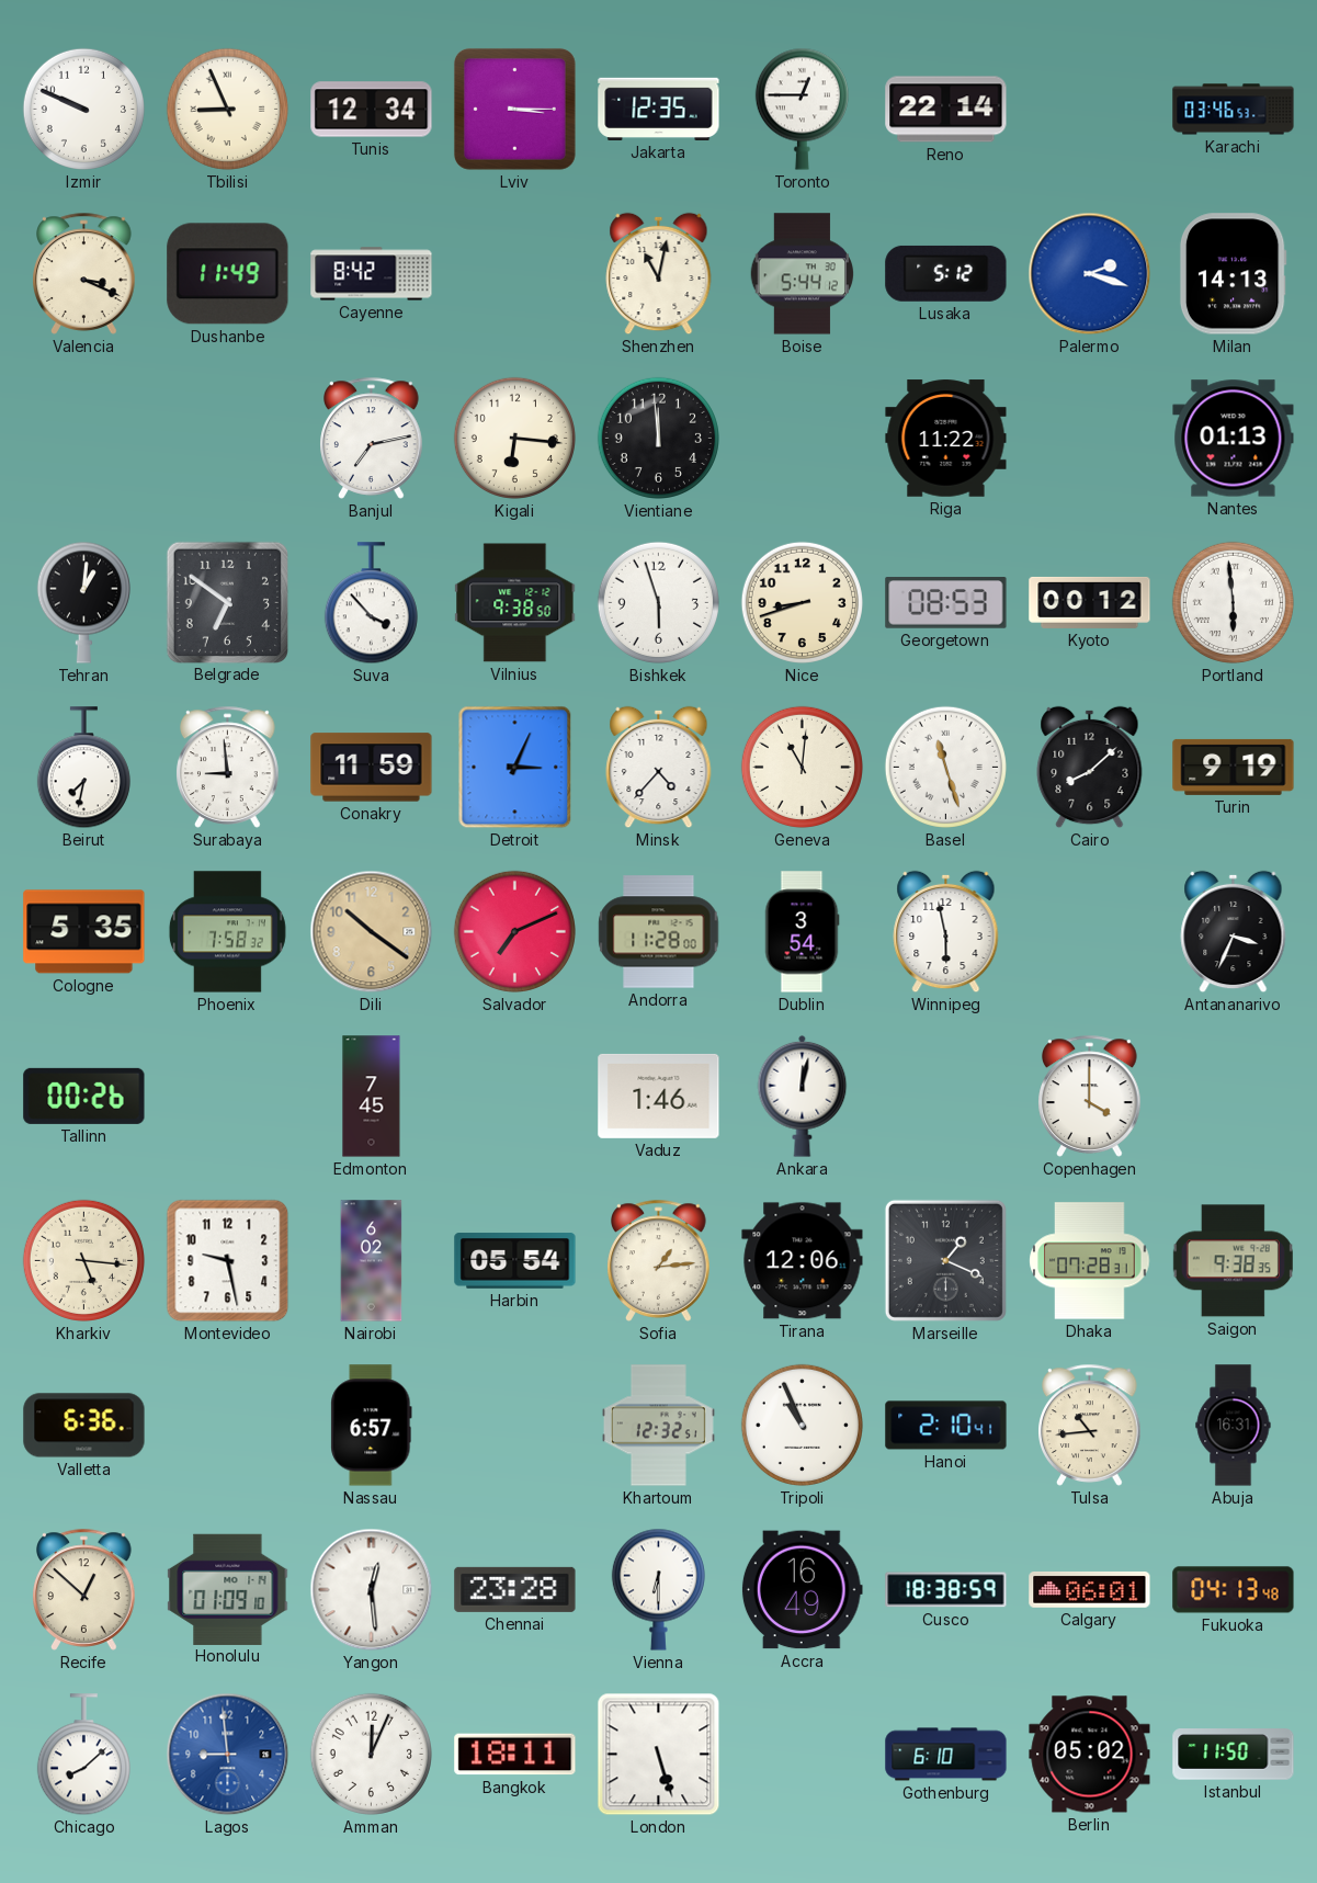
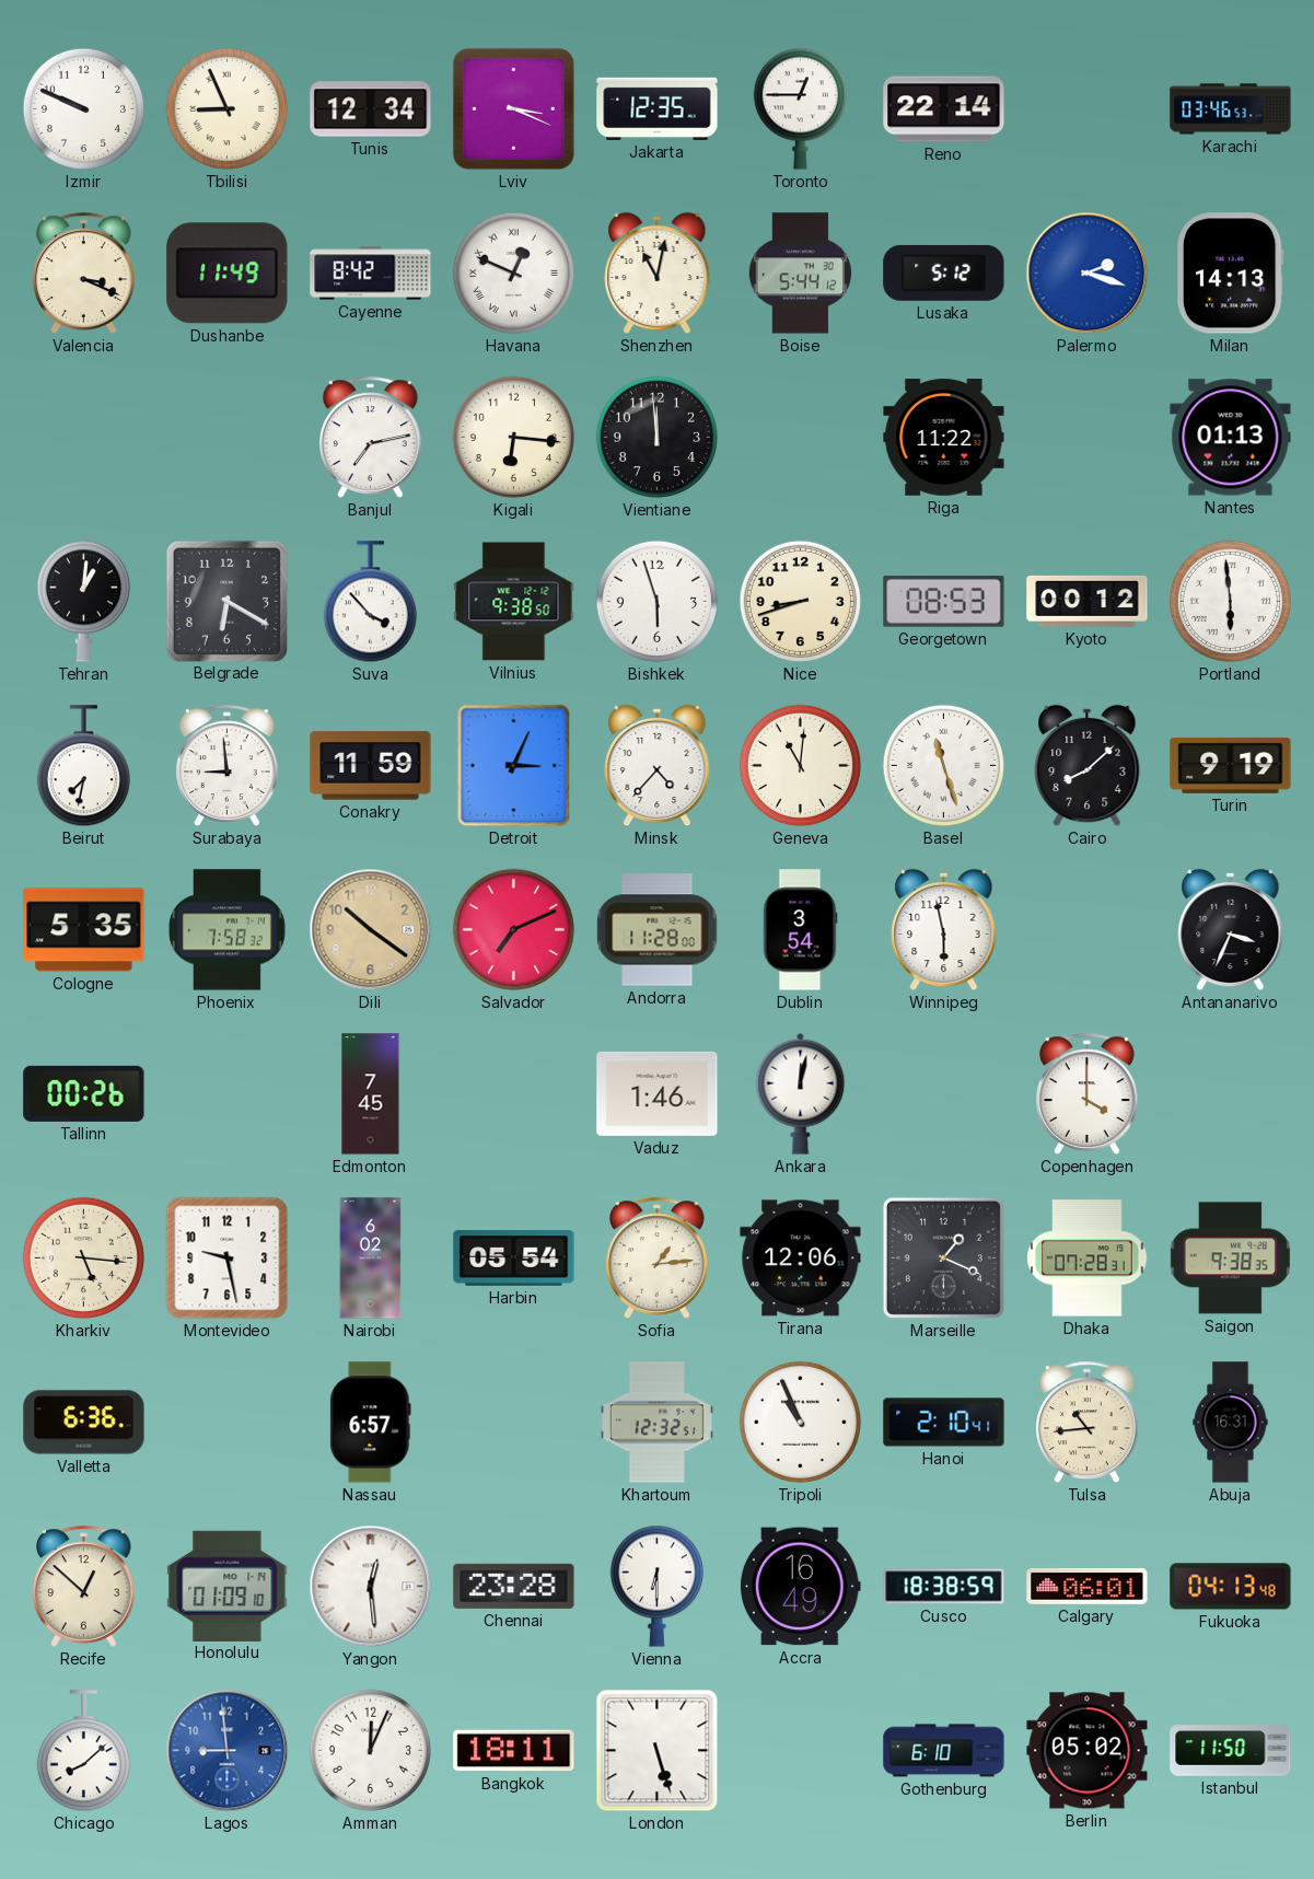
Lviv: 3:15 -> 3:19 (513, 108)
Havana: none -> 12:49 (513, 272)
Belgrade: 6:51 -> 6:20 (226, 601)
